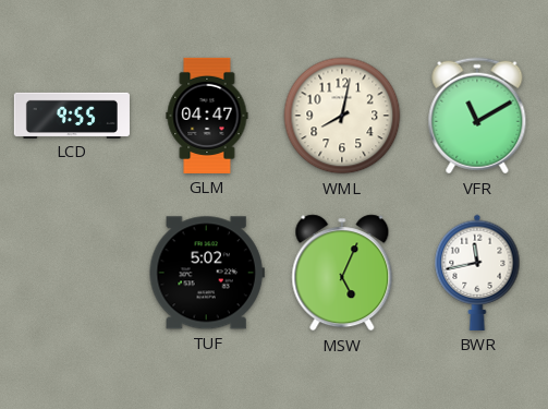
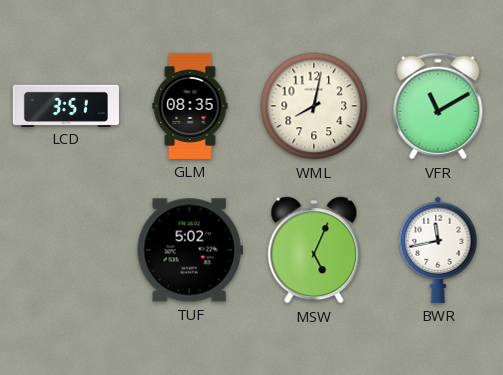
LCD: 9:55 -> 3:51 (66, 105)
GLM: 04:47 -> 08:35 (190, 106)
